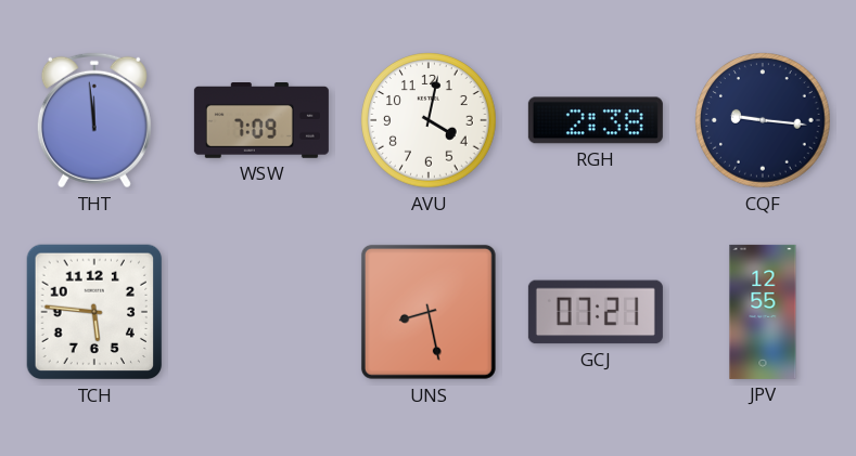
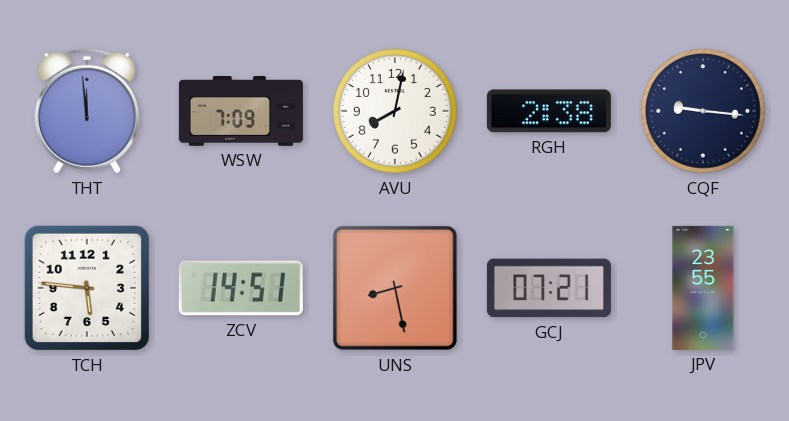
AVU: 4:02 -> 8:02 (396, 112)
ZCV: none -> 14:51 (241, 288)
JPV: 12:55 -> 23:55 (703, 288)
